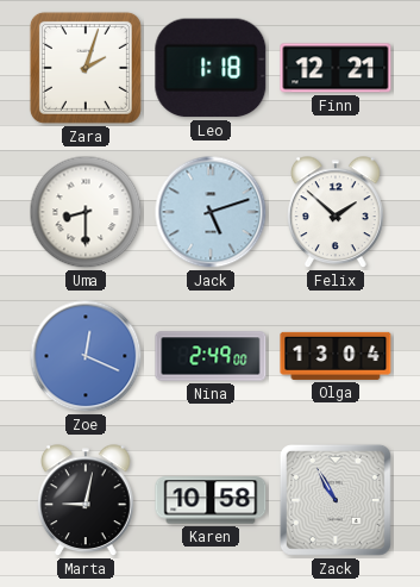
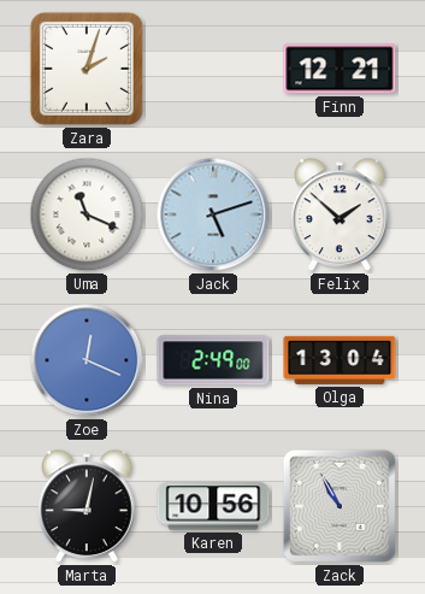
Leo: 1:18 -> none (211, 68)
Uma: 8:30 -> 11:19 (87, 214)
Karen: 10:58 -> 10:56 (213, 506)
